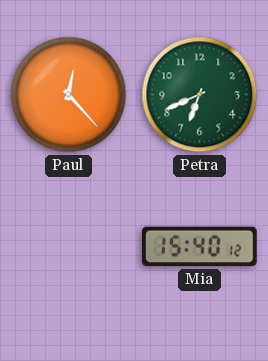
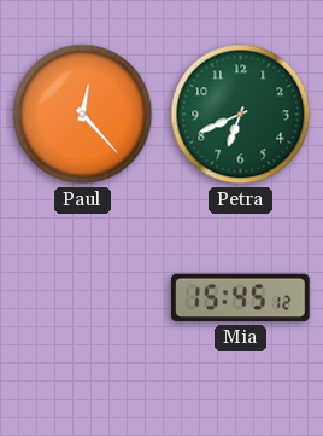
Mia: 15:40 -> 15:45 (241, 298)
